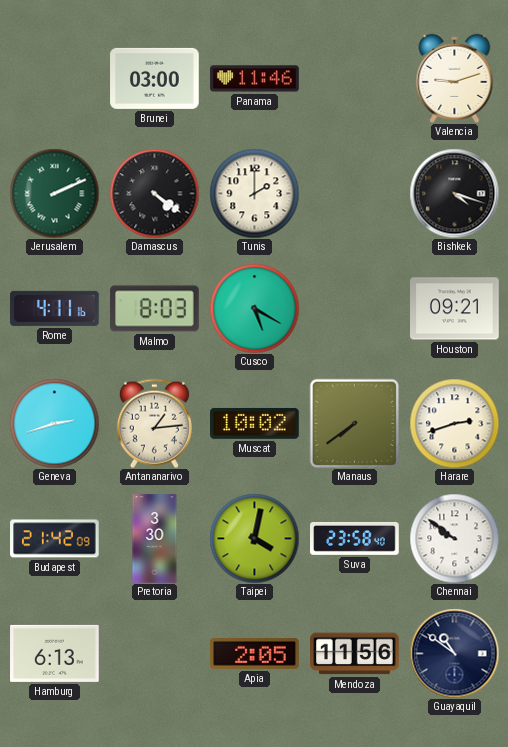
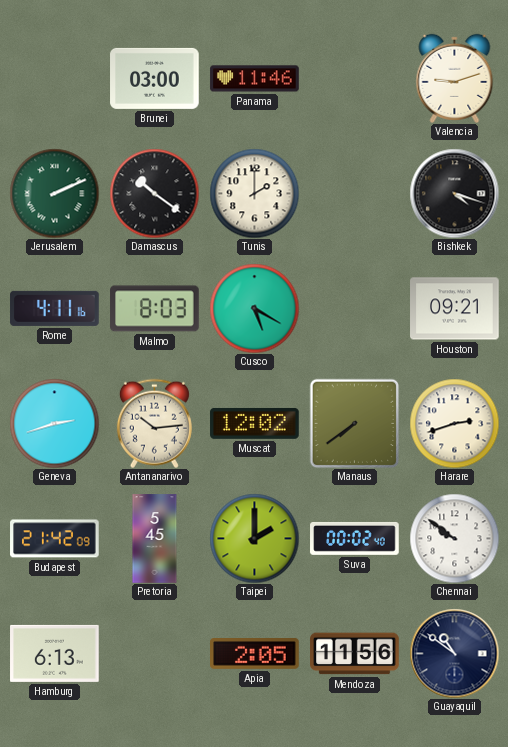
Damascus: 4:21 -> 10:21 (154, 193)
Antananarivo: 1:14 -> 10:14 (154, 423)
Muscat: 10:02 -> 12:02 (255, 423)
Pretoria: 3:30 -> 5:45 (155, 539)
Taipei: 4:02 -> 2:00 (254, 538)
Suva: 23:58 -> 00:02 (355, 538)
